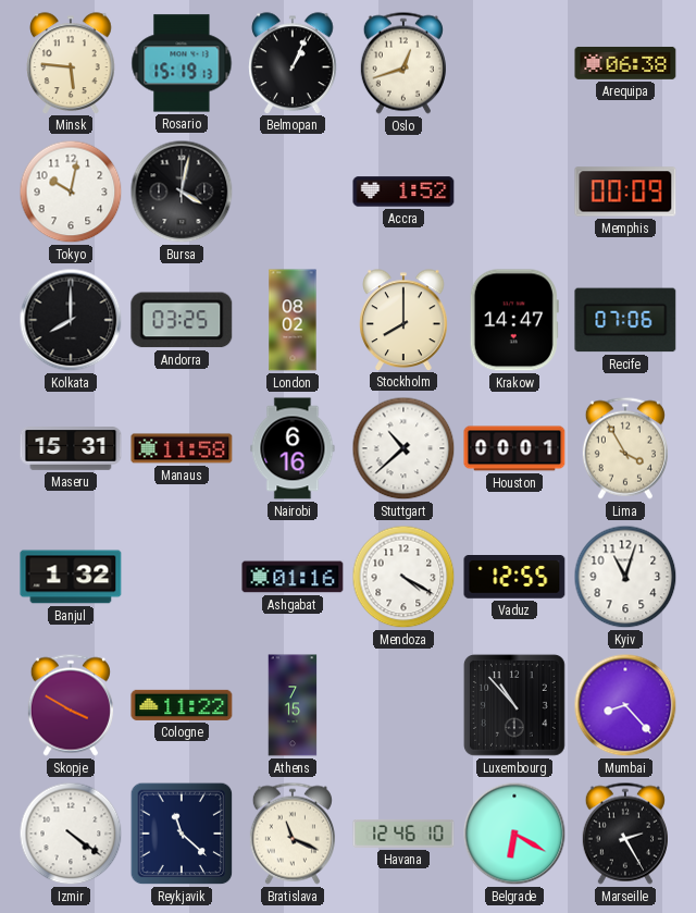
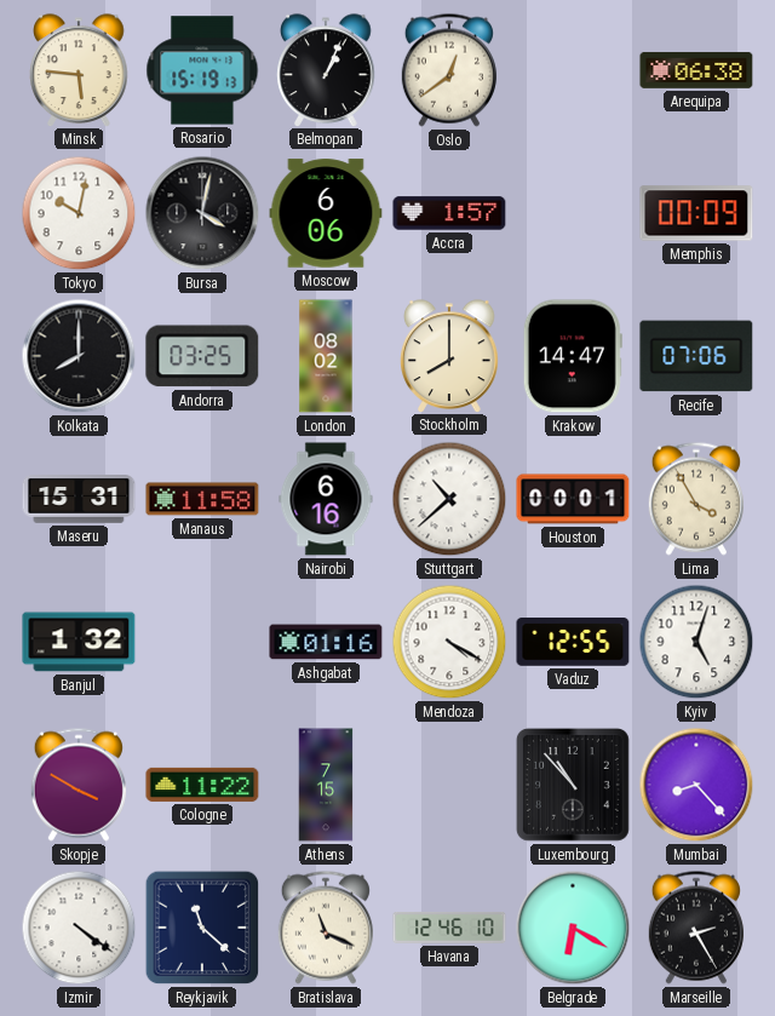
Oslo: 12:42 -> 12:39 (449, 70)
Moscow: none -> 6:06 (326, 213)
Accra: 1:52 -> 1:57 (449, 213)
Kyiv: 11:03 -> 5:03 (696, 642)
